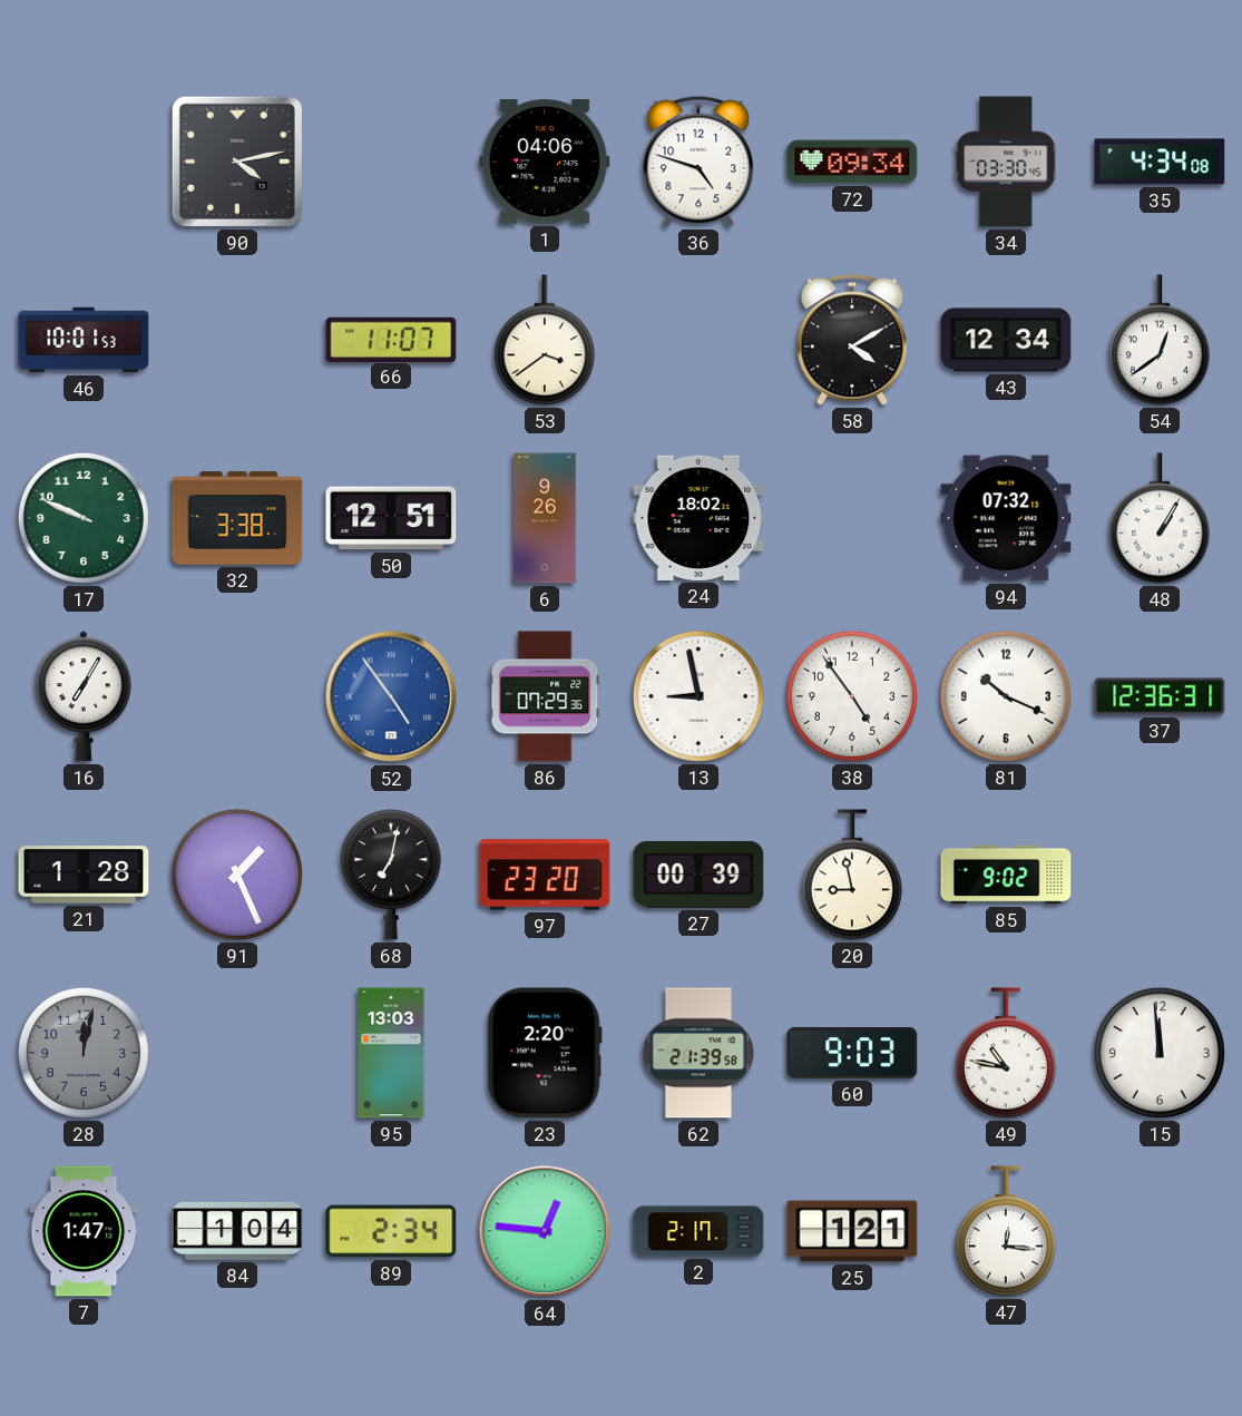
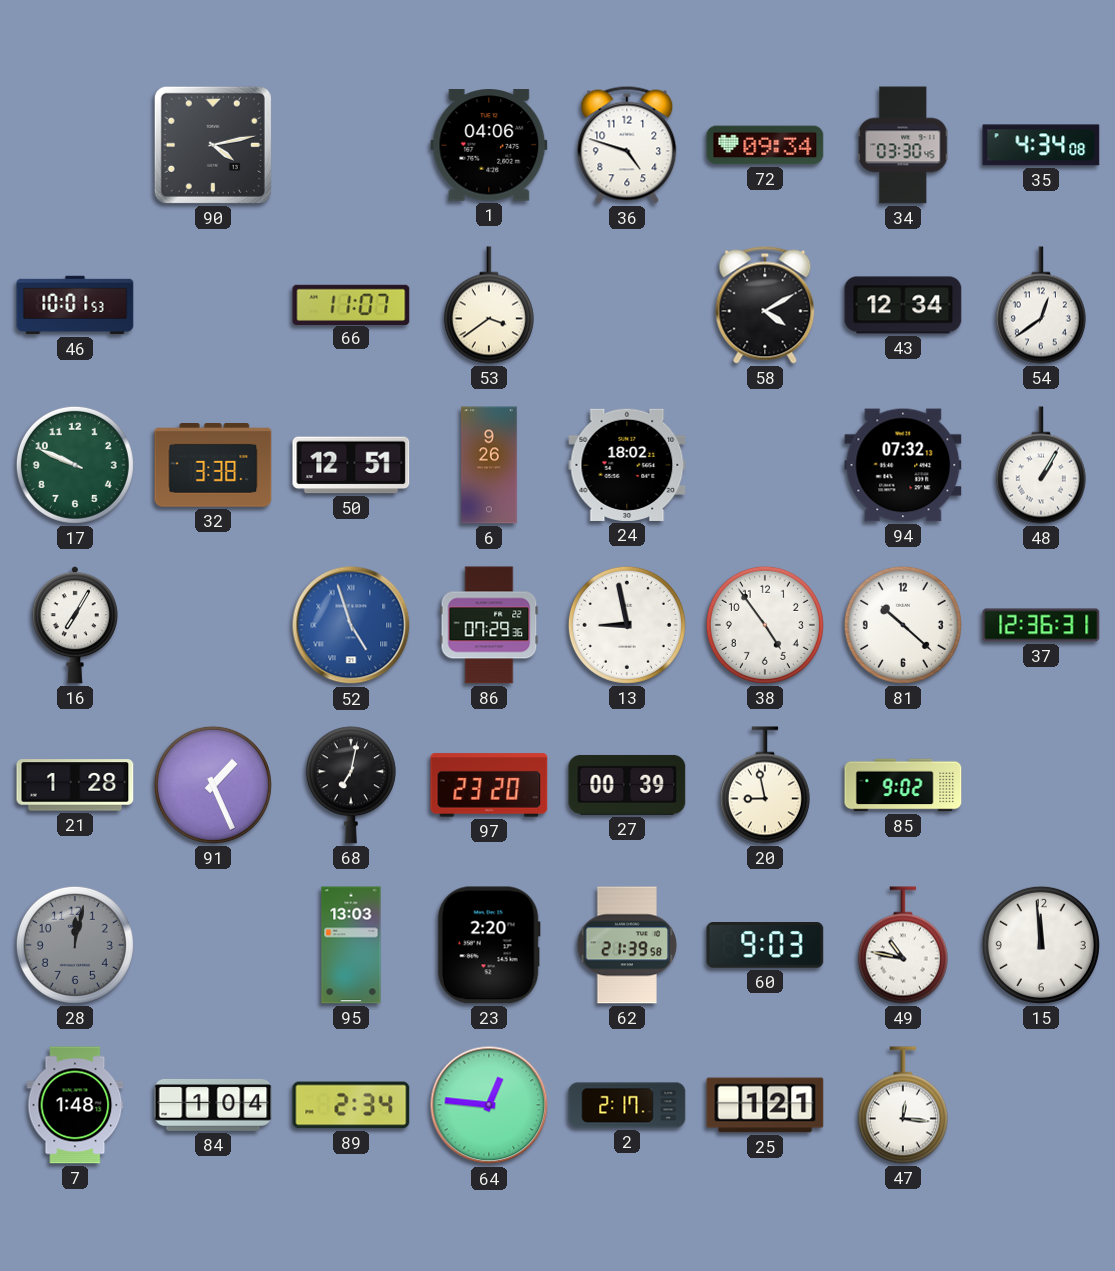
52: 4:54 -> 4:57 (351, 625)
81: 10:19 -> 10:22 (903, 625)
7: 1:47 -> 1:48 (75, 1105)
